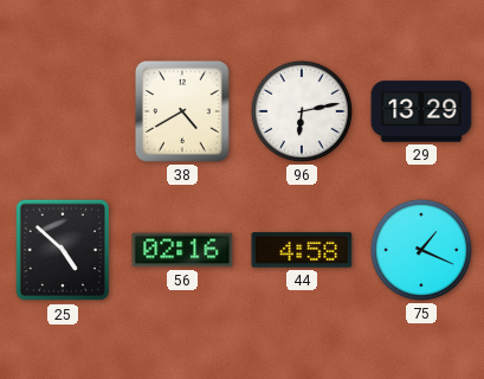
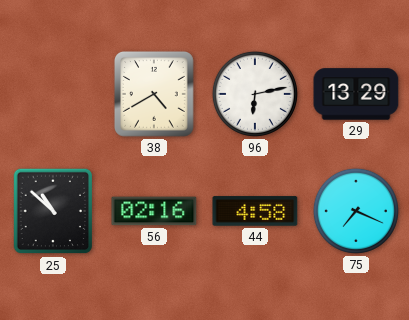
25: 4:52 -> 10:52 (53, 211)
75: 1:19 -> 7:19 (356, 211)
